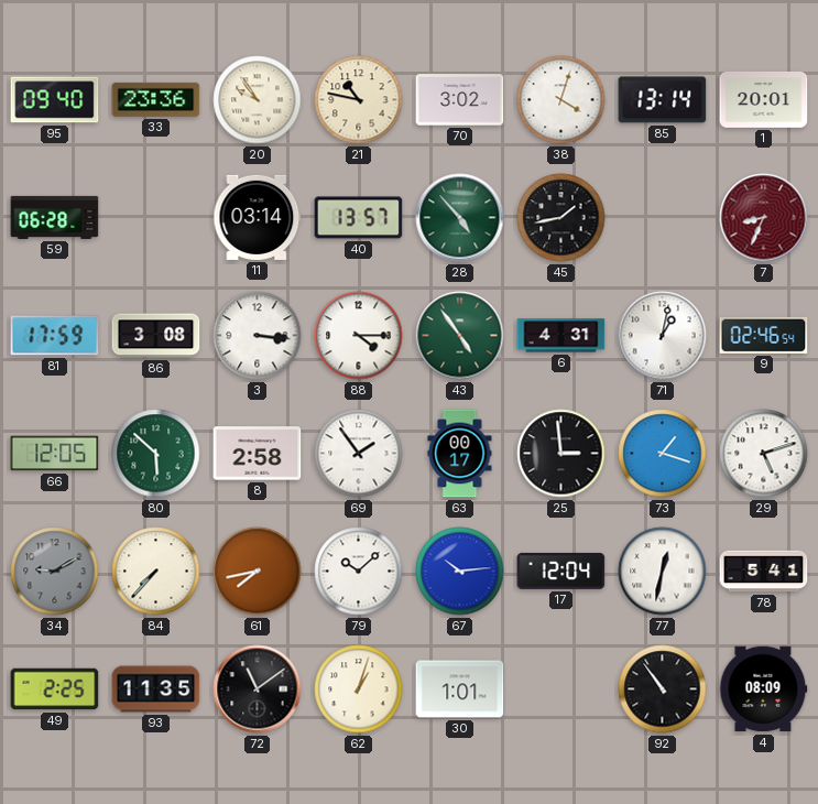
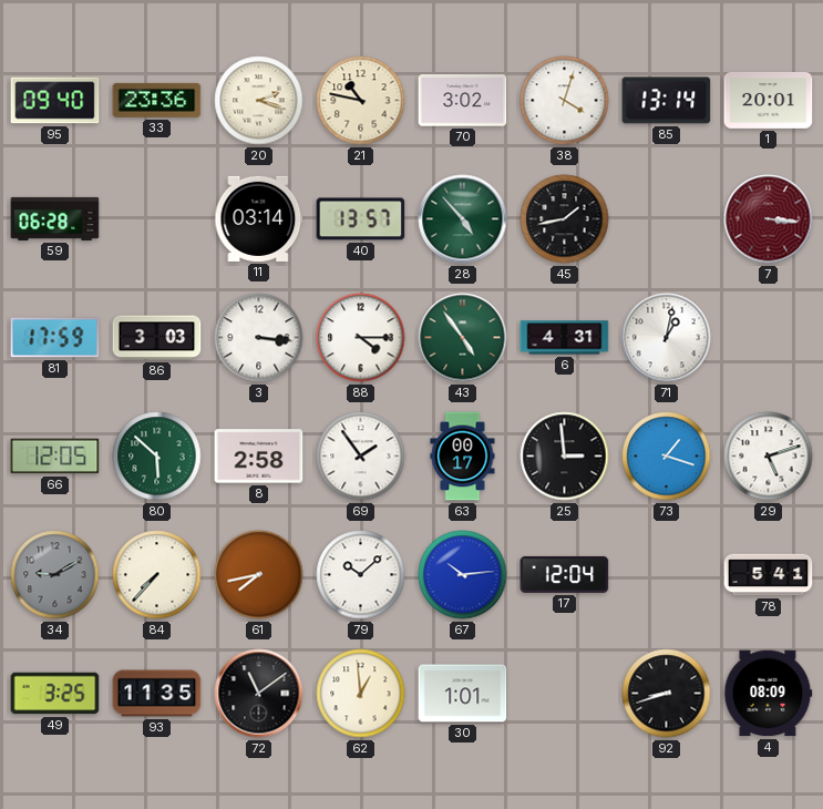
20: 9:54 -> 2:18 (259, 101)
7: 8:34 -> 3:16 (769, 219)
86: 3:08 -> 3:03 (157, 338)
9: 02:46 -> none (764, 335)
77: 12:32 -> none (663, 572)
49: 2:25 -> 3:25 (55, 694)
62: 1:03 -> 12:59 (361, 694)
92: 10:54 -> 8:42 (667, 694)
